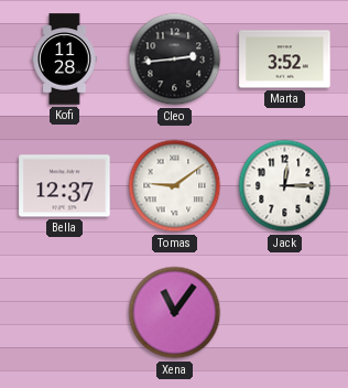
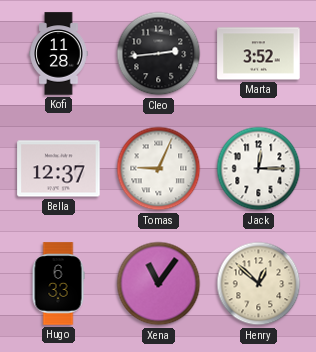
Tomas: 9:09 -> 9:04 (159, 169)
Hugo: none -> 6:33 (58, 284)
Henry: none -> 12:52 (259, 284)
